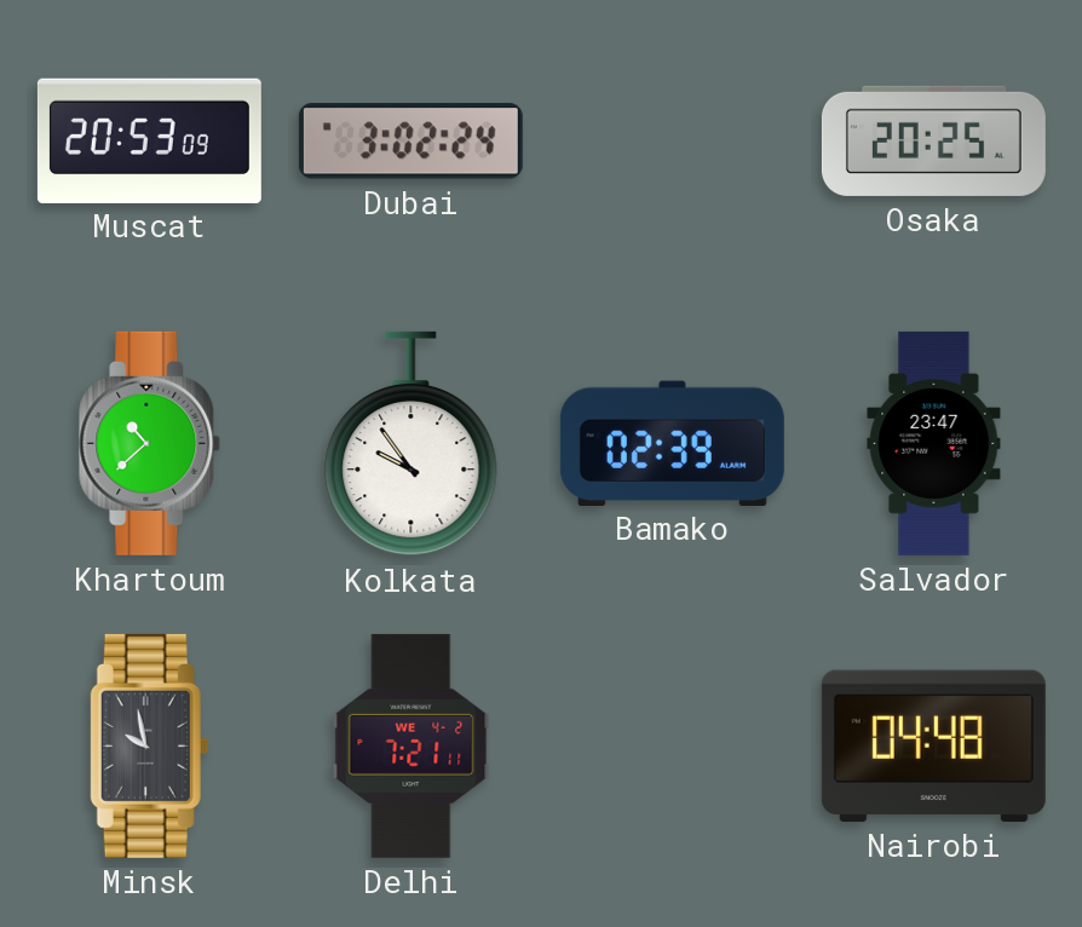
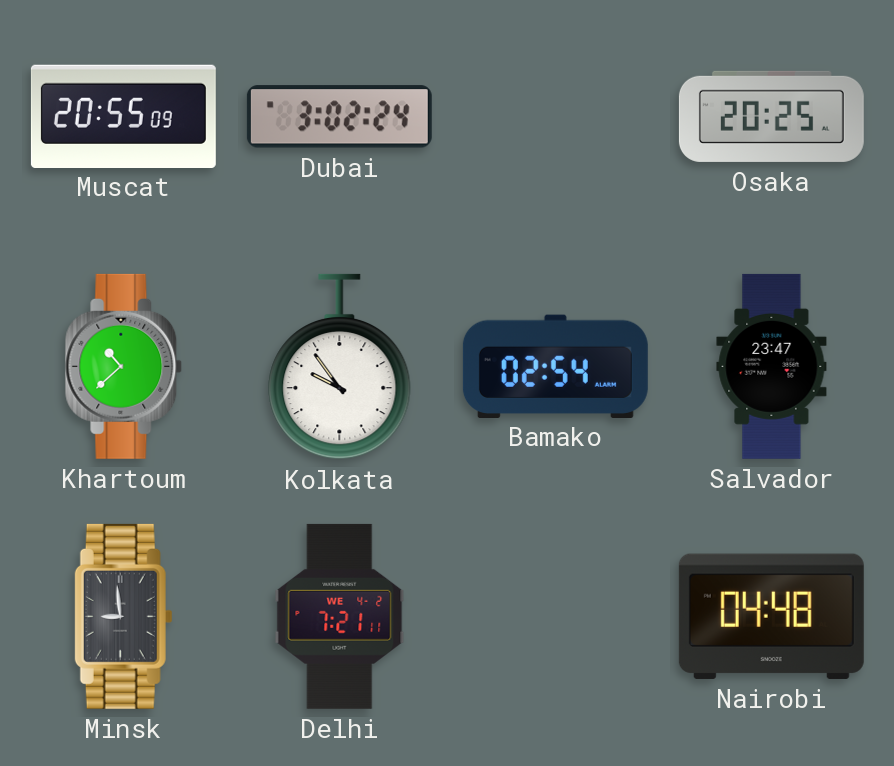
Muscat: 20:53 -> 20:55 (123, 116)
Bamako: 02:39 -> 02:54 (555, 366)
Minsk: 9:58 -> 8:59 (123, 616)
